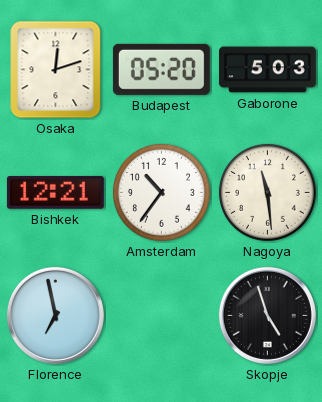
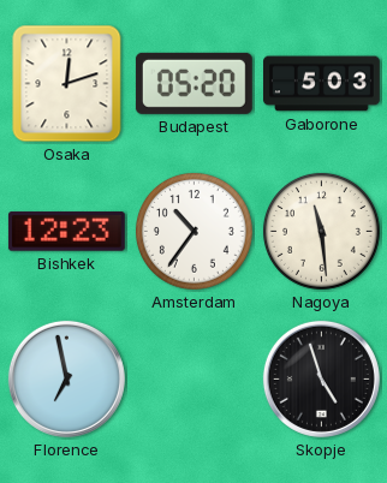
Bishkek: 12:21 -> 12:23 (66, 232)
